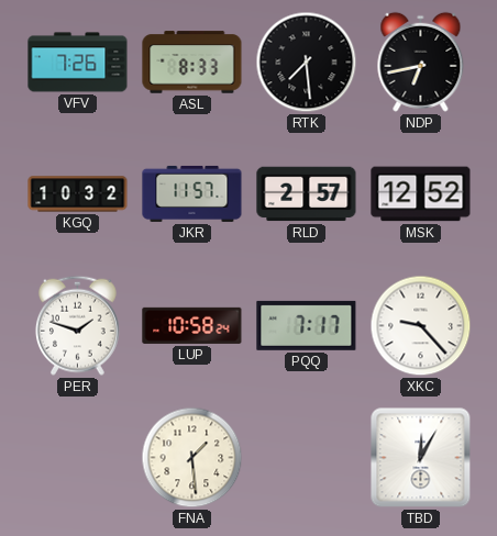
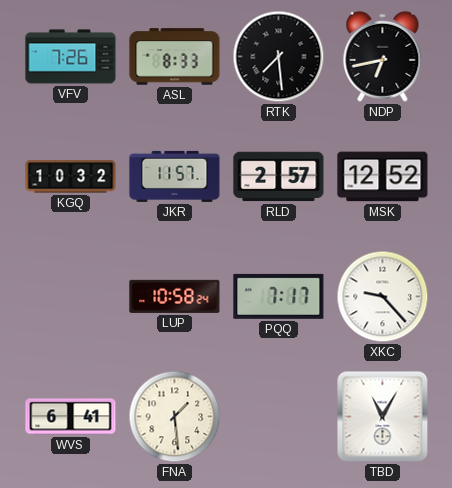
PER: 1:48 -> none (77, 325)
WVS: none -> 6:41 (71, 417)
TBD: 12:05 -> 11:05 (383, 417)
